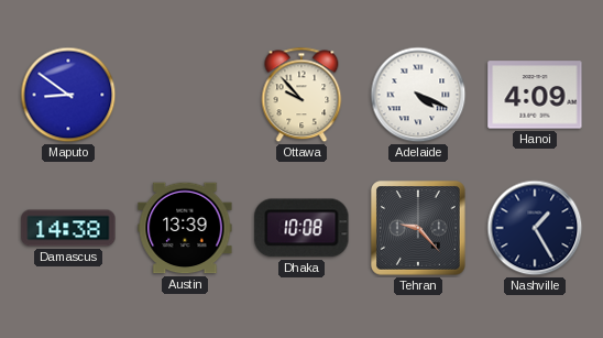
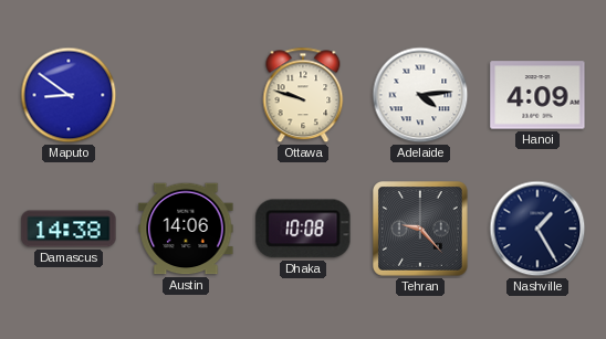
Ottawa: 9:53 -> 9:48 (303, 95)
Adelaide: 4:19 -> 4:14 (420, 95)
Austin: 13:39 -> 14:06 (186, 229)
